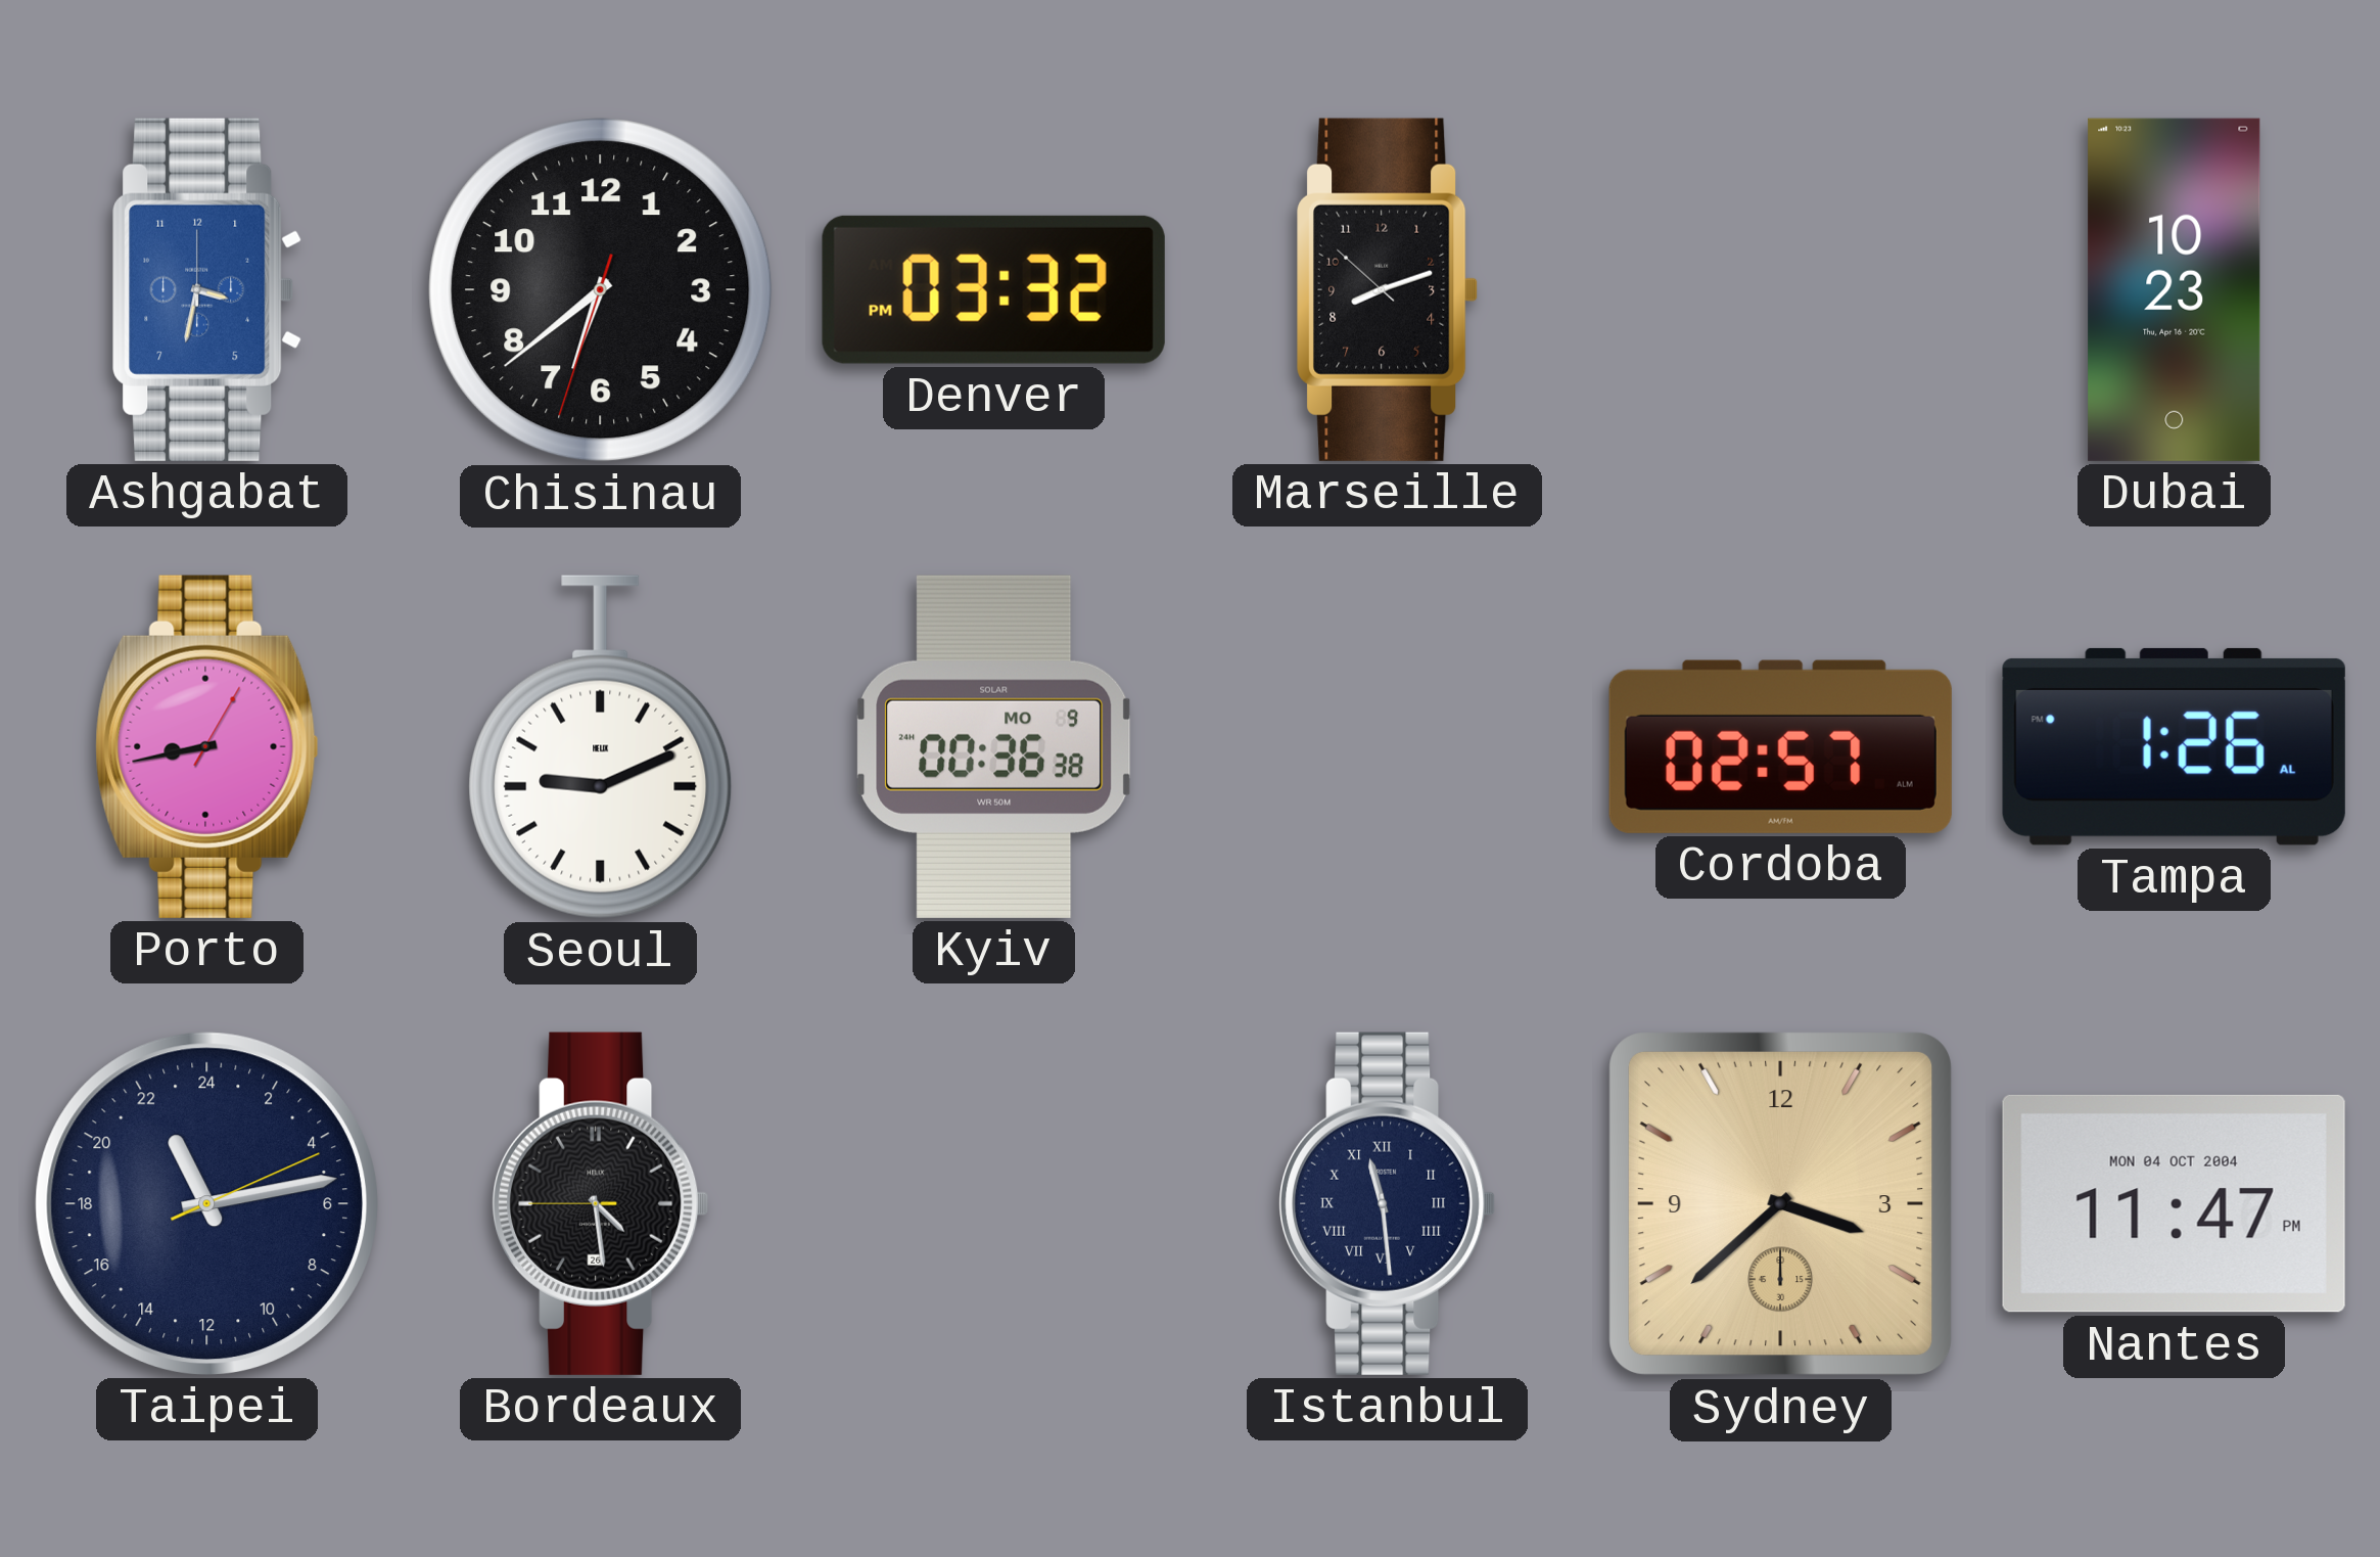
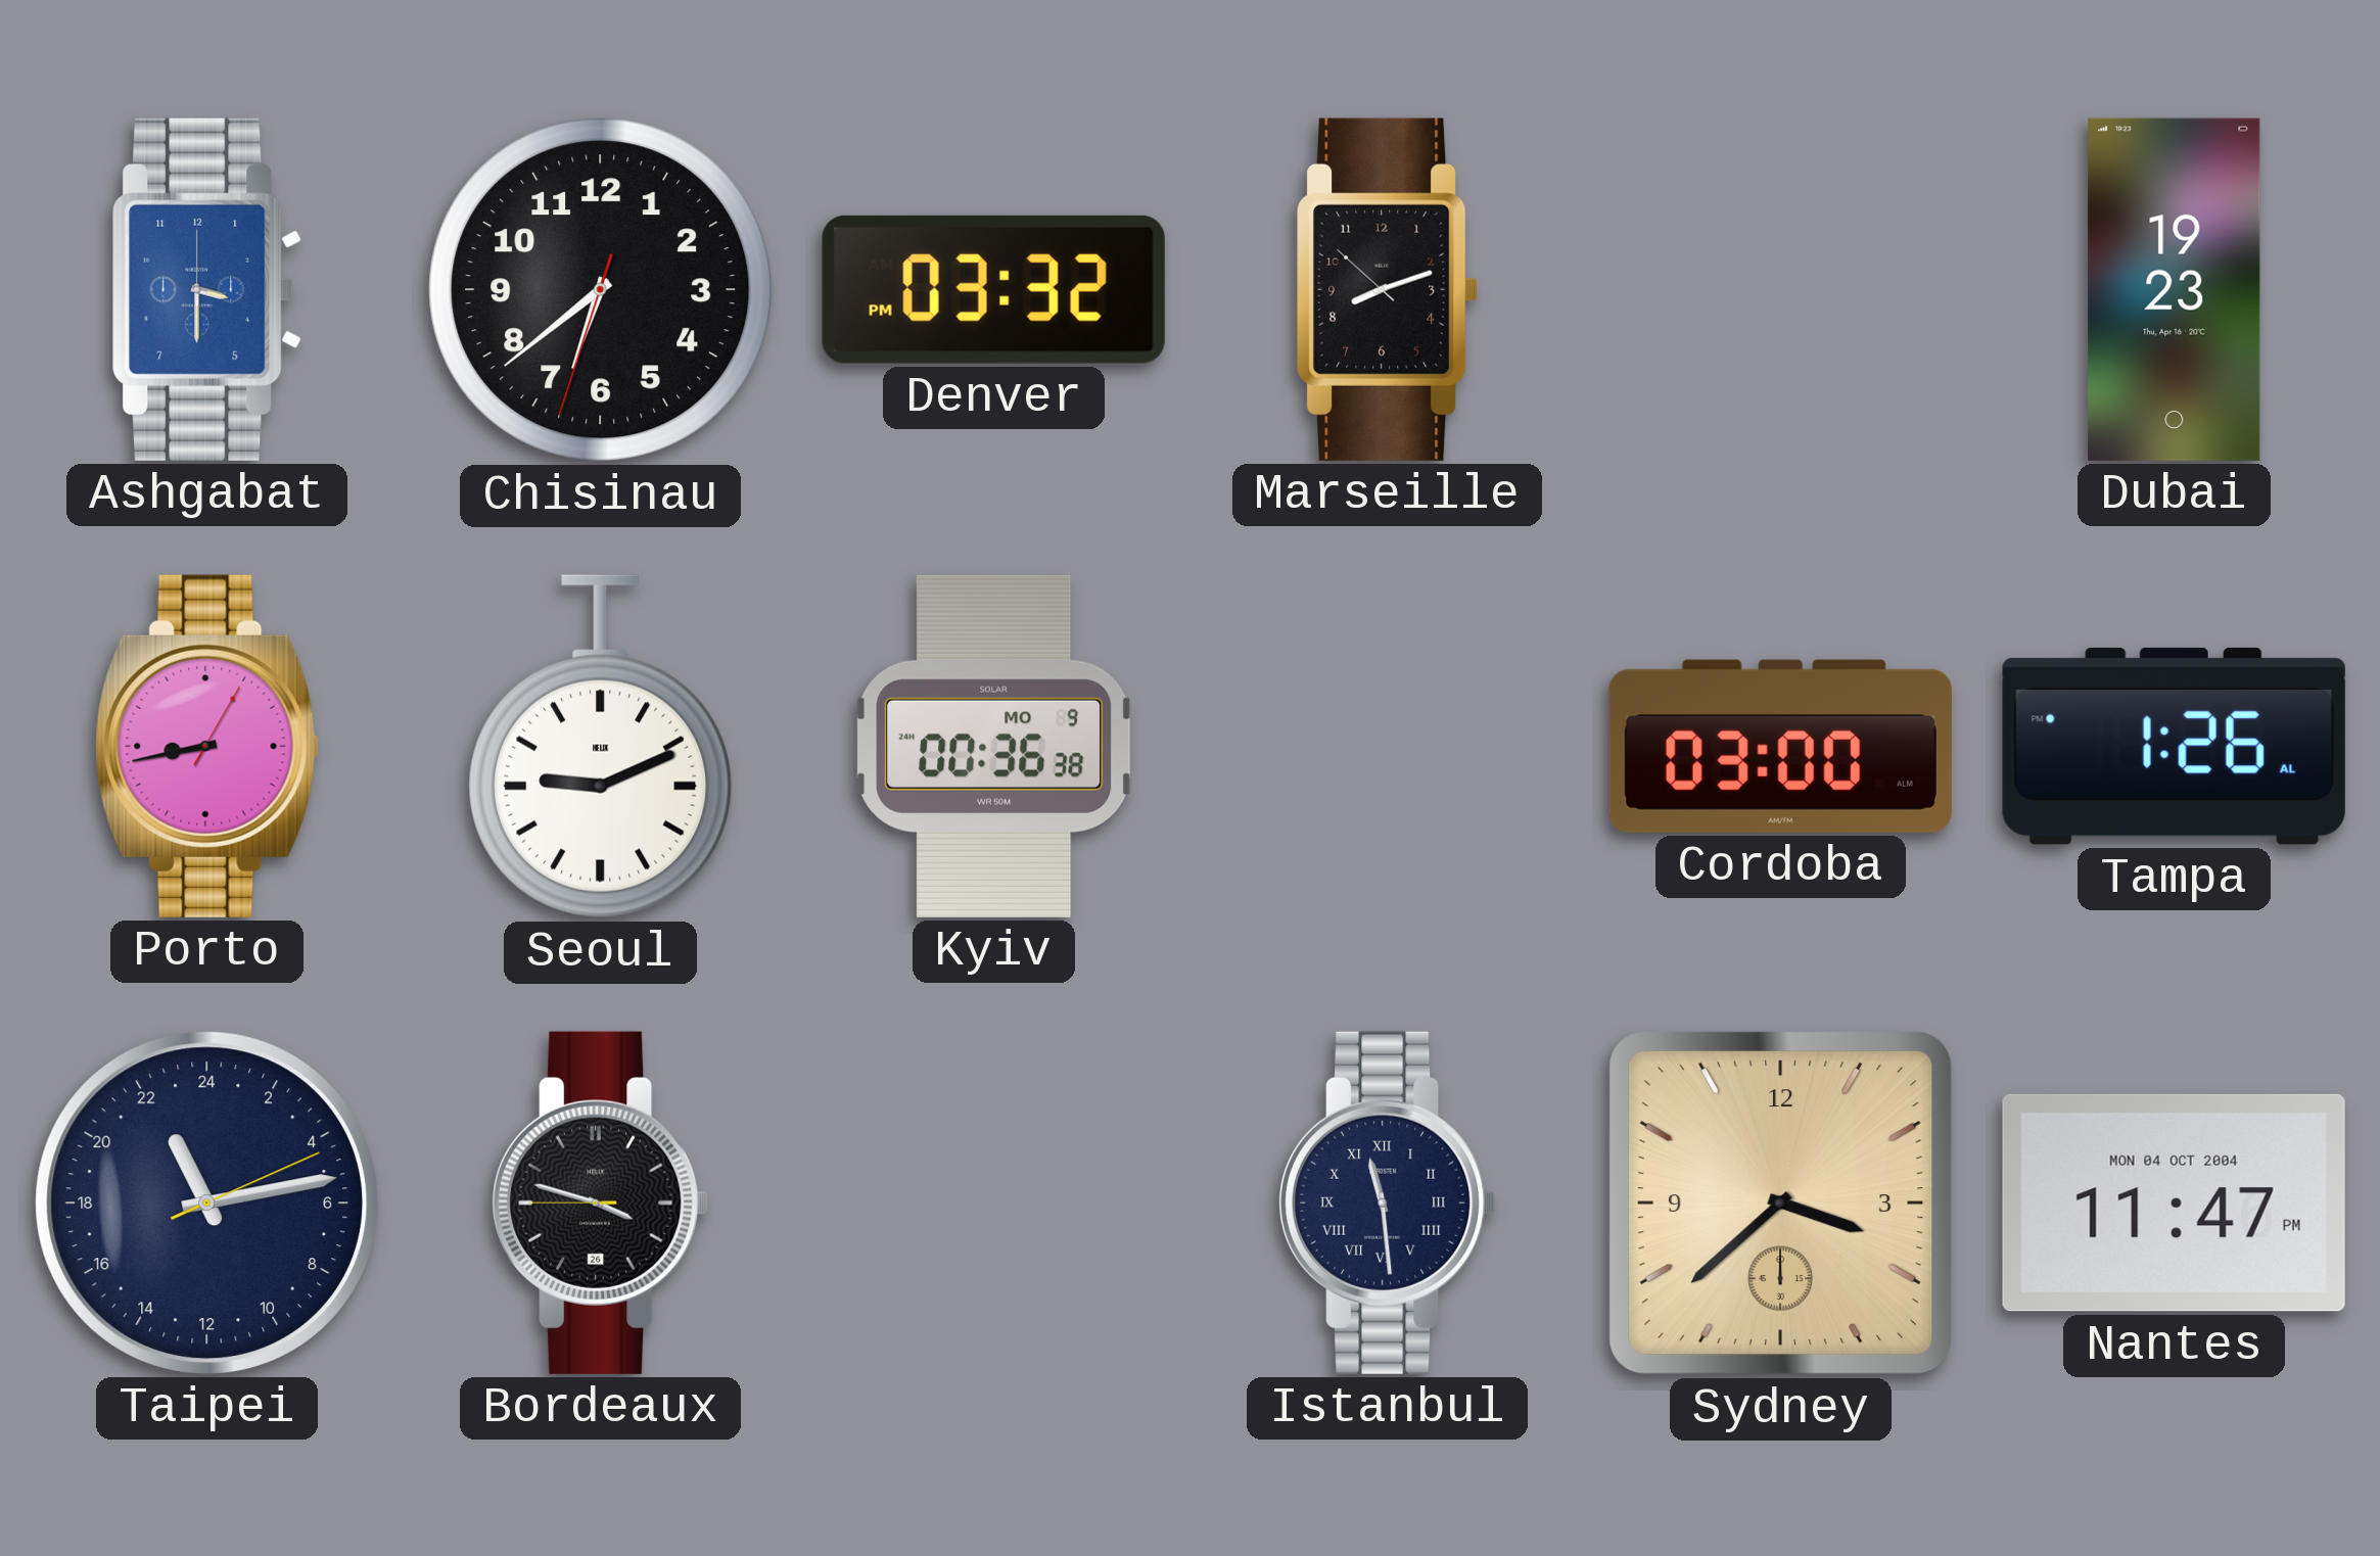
Ashgabat: 3:32 -> 3:30 (207, 289)
Dubai: 10:23 -> 19:23 (2175, 289)
Cordoba: 02:57 -> 03:00 (1780, 746)
Bordeaux: 4:28 -> 3:47 (601, 1203)
